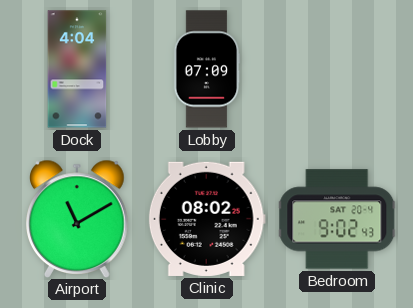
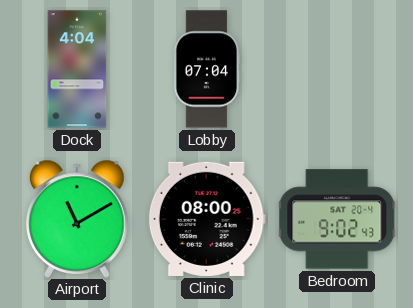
Lobby: 07:09 -> 07:04 (207, 69)
Clinic: 08:02 -> 08:00 (207, 219)
